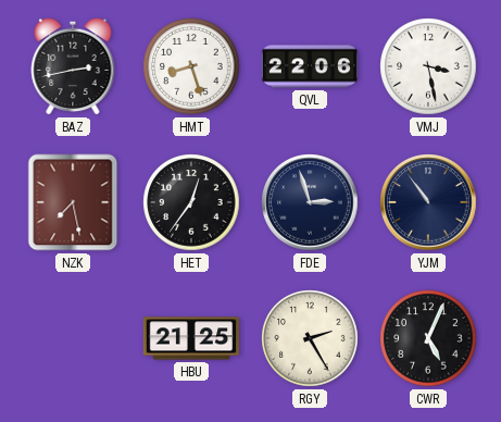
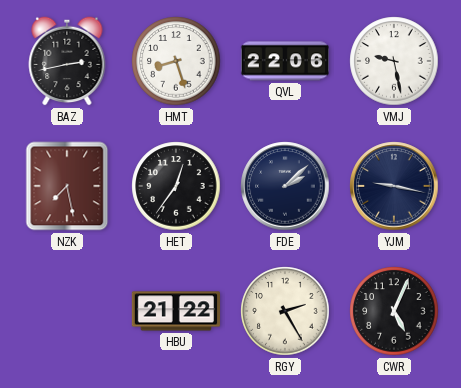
VMJ: 3:28 -> 9:28 (394, 61)
FDE: 2:57 -> 2:08 (285, 186)
YJM: 10:54 -> 9:17 (394, 186)
HBU: 21:25 -> 21:22 (175, 311)
